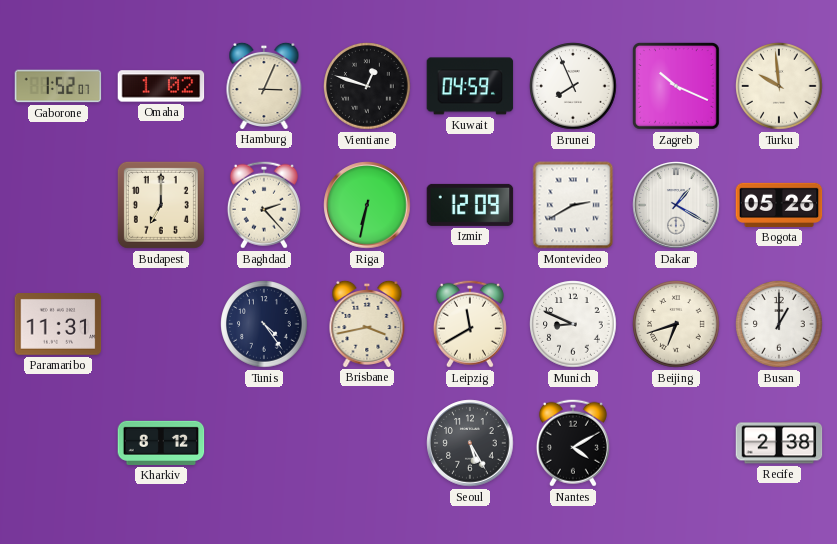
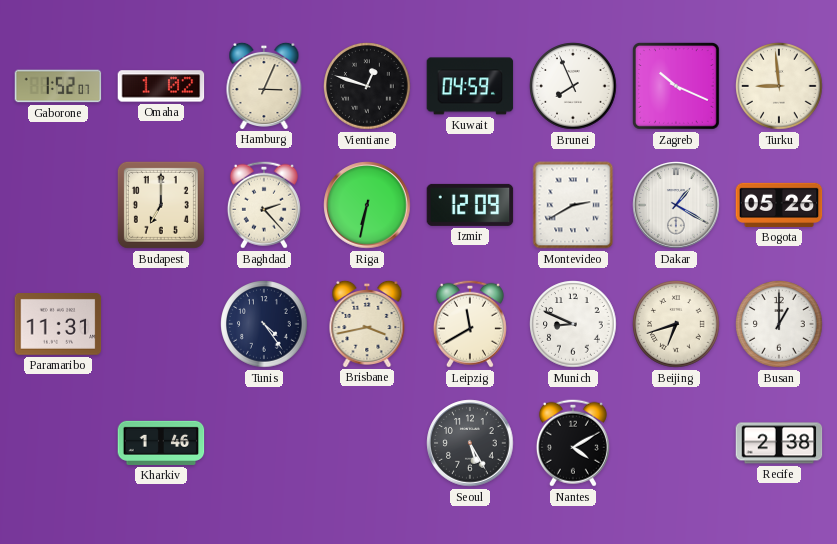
Turku: 9:59 -> 8:59 (779, 86)
Kharkiv: 8:12 -> 1:46 (161, 443)
